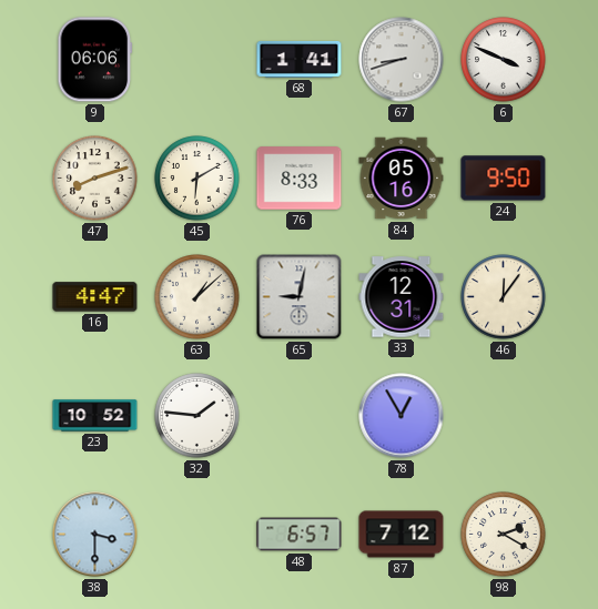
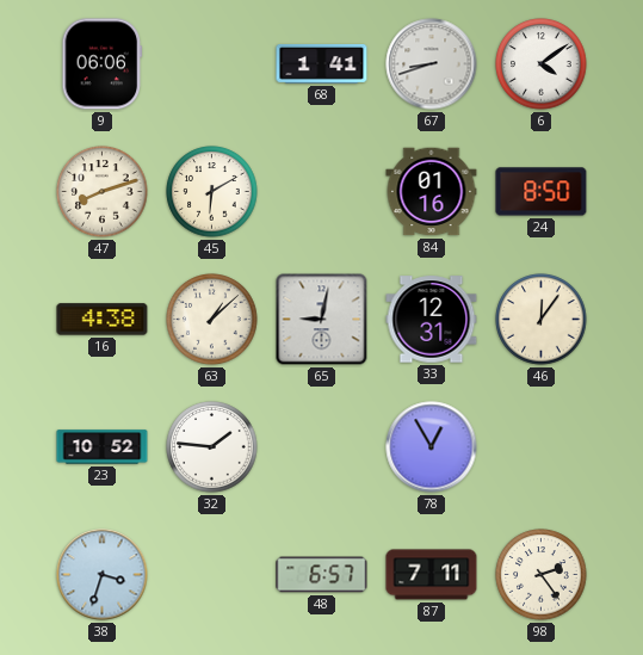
6: 3:49 -> 4:09 (542, 64)
76: 8:33 -> none (300, 179)
84: 05:16 -> 01:16 (432, 192)
24: 9:50 -> 8:50 (542, 192)
16: 4:47 -> 4:38 (103, 320)
38: 3:30 -> 3:33 (103, 575)
87: 7:12 -> 7:11 (432, 575)
98: 2:20 -> 2:24 (542, 575)
